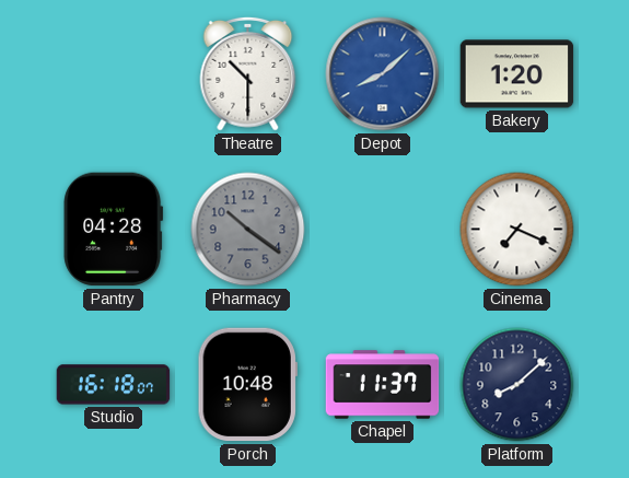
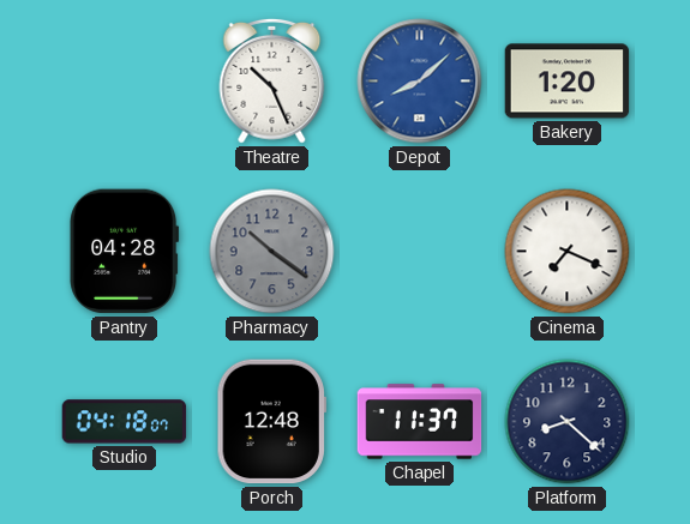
Theatre: 10:30 -> 10:26 (272, 80)
Studio: 16:18 -> 04:18 (125, 422)
Porch: 10:48 -> 12:48 (271, 422)
Platform: 8:08 -> 8:22 (568, 422)
